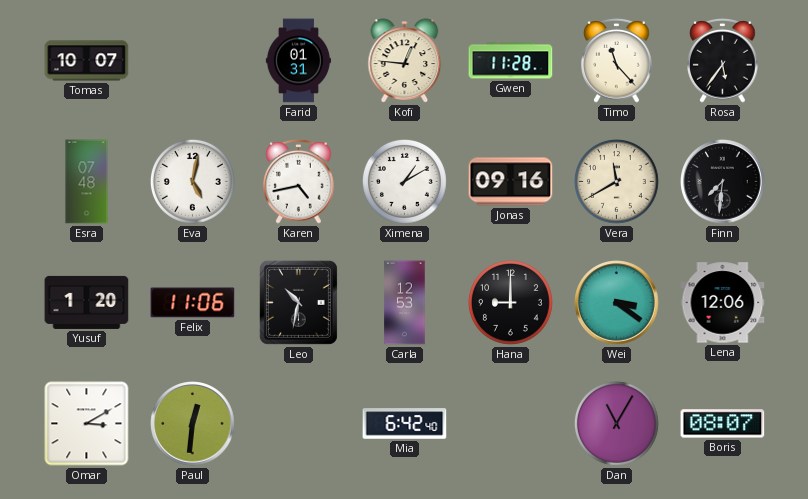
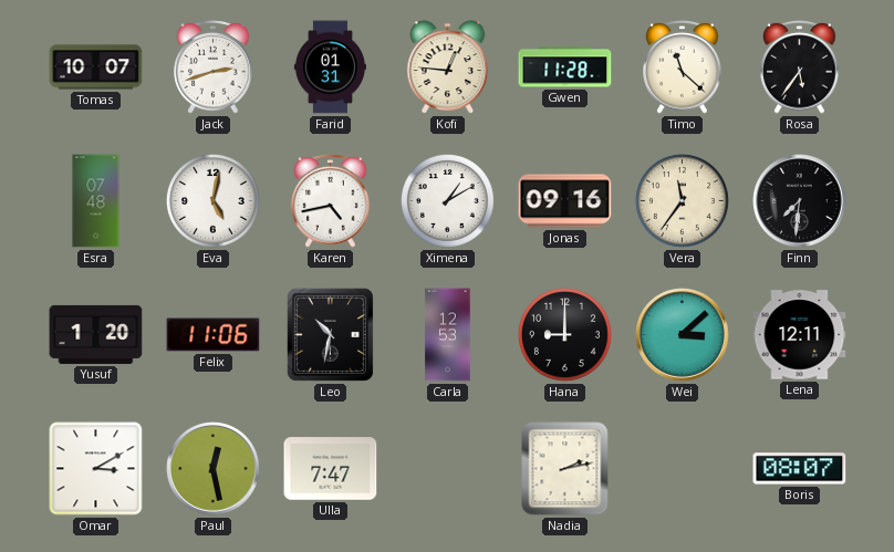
Jack: none -> 2:42 (214, 67)
Timo: 11:23 -> 11:22 (683, 67)
Vera: 11:40 -> 11:36 (683, 201)
Wei: 3:21 -> 3:08 (683, 335)
Lena: 12:06 -> 12:11 (800, 335)
Paul: 12:31 -> 12:28 (214, 469)
Ulla: none -> 7:47 (331, 469)
Mia: 6:42 -> none (405, 424)
Nadia: none -> 2:13 (565, 469)
Dan: 11:05 -> none (617, 424)
